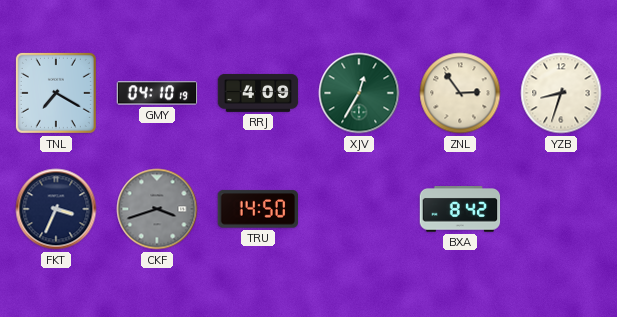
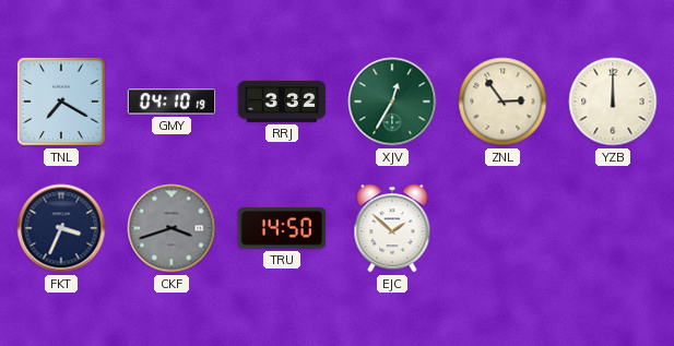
RRJ: 4:09 -> 3:32 (282, 102)
YZB: 8:33 -> 12:00 (613, 102)
EJC: none -> 1:52 (392, 228)
BXA: 8:42 -> none (460, 210)
